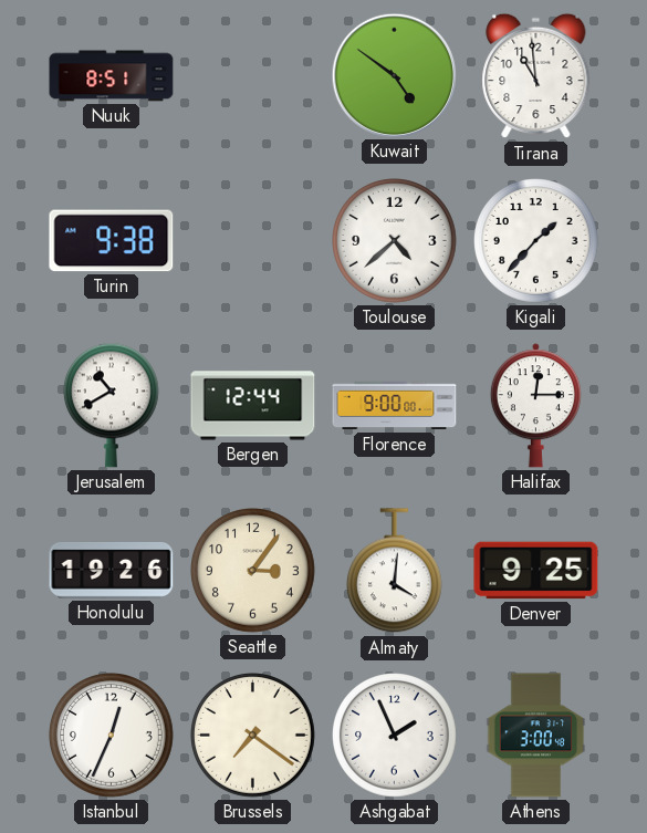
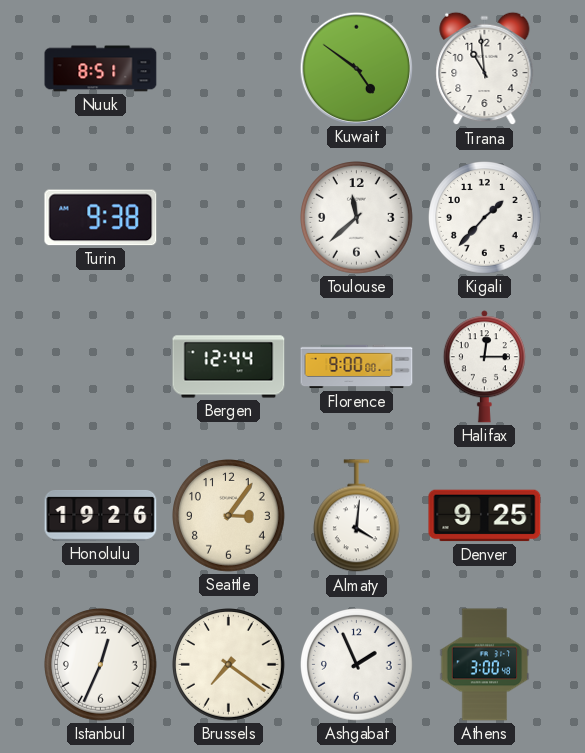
Toulouse: 4:38 -> 11:38 (357, 218)
Jerusalem: 10:40 -> none (111, 405)
